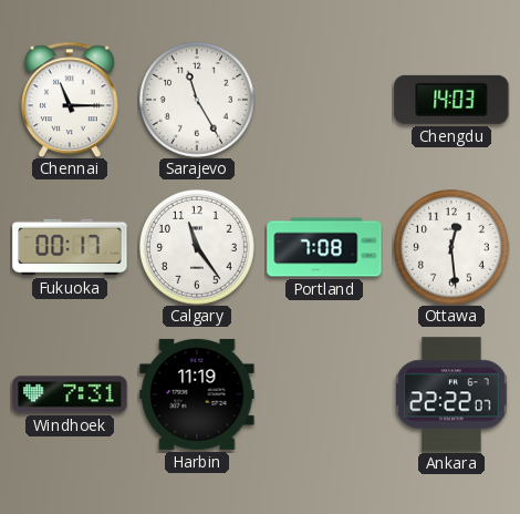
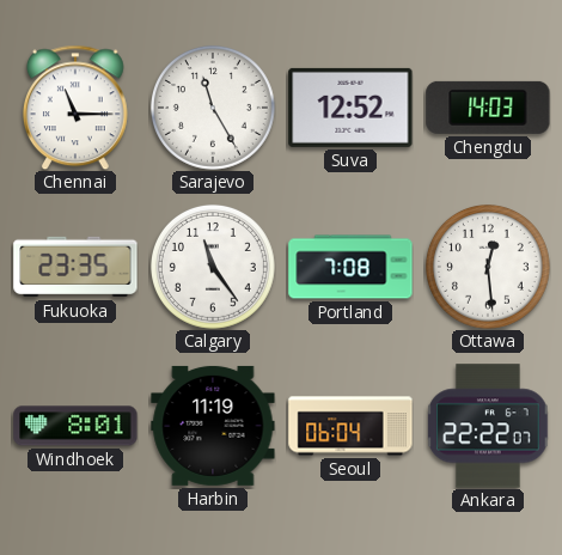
Suva: none -> 12:52 (350, 108)
Fukuoka: 00:17 -> 23:35 (75, 267)
Windhoek: 7:31 -> 8:01 (75, 426)
Seoul: none -> 06:04 (350, 426)
